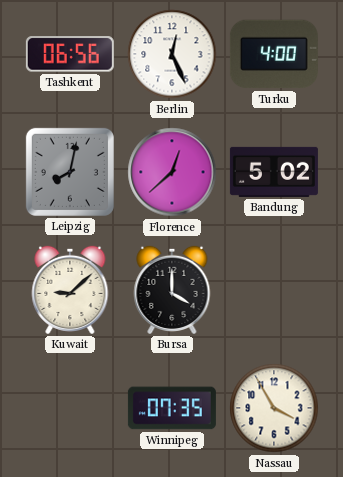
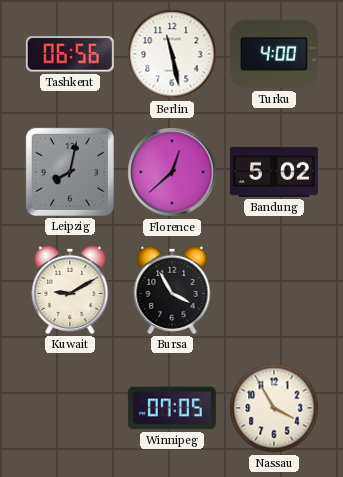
Berlin: 12:26 -> 11:28 (172, 54)
Kuwait: 9:08 -> 9:10 (70, 290)
Bursa: 4:00 -> 3:55 (172, 290)
Winnipeg: 07:35 -> 07:05 (172, 408)
